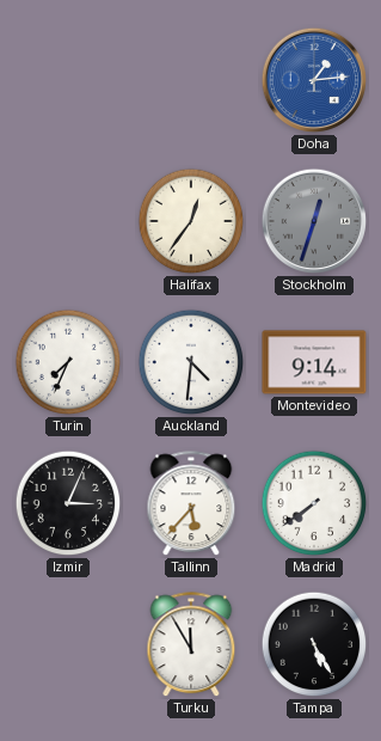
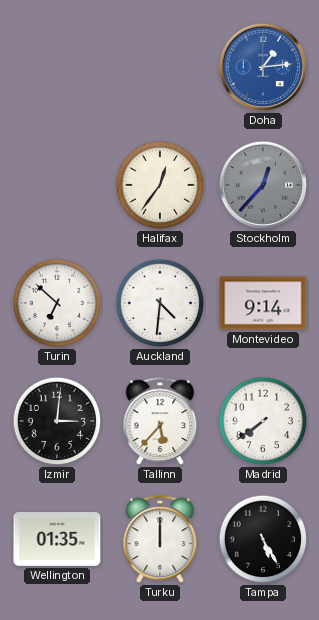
Stockholm: 12:33 -> 12:37 (263, 185)
Turin: 7:34 -> 6:52 (57, 303)
Izmir: 3:04 -> 3:01 (57, 421)
Wellington: none -> 01:35 (57, 540)
Turku: 11:55 -> 12:00 (160, 540)
